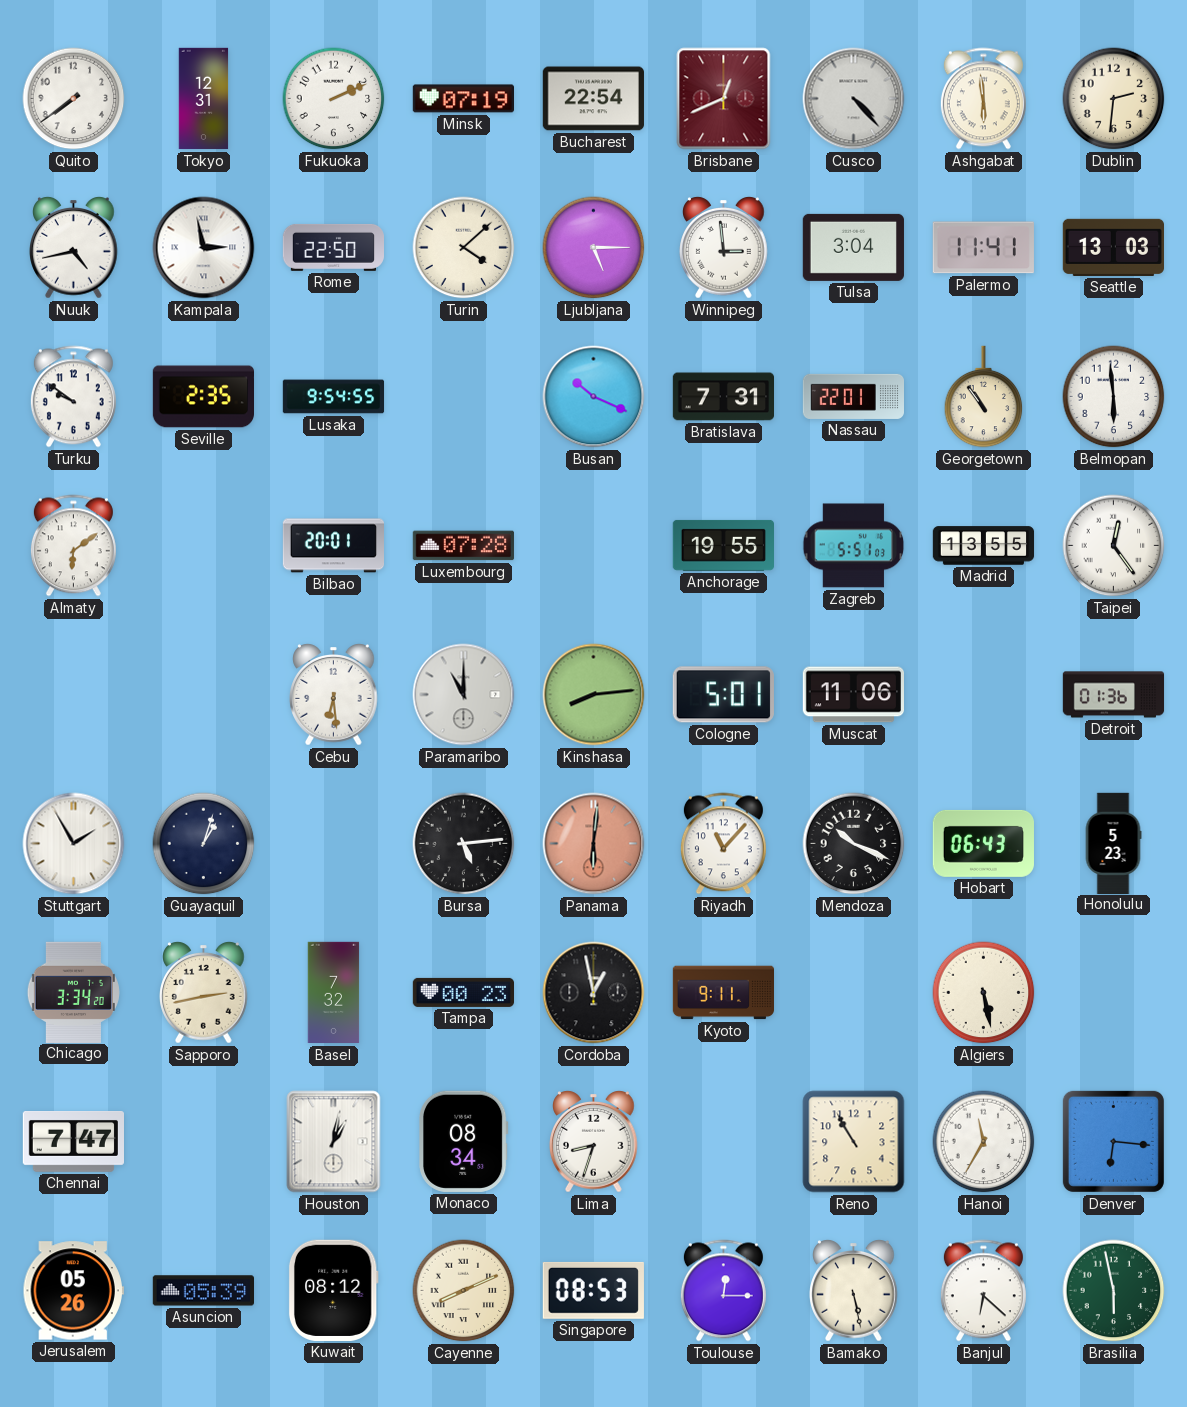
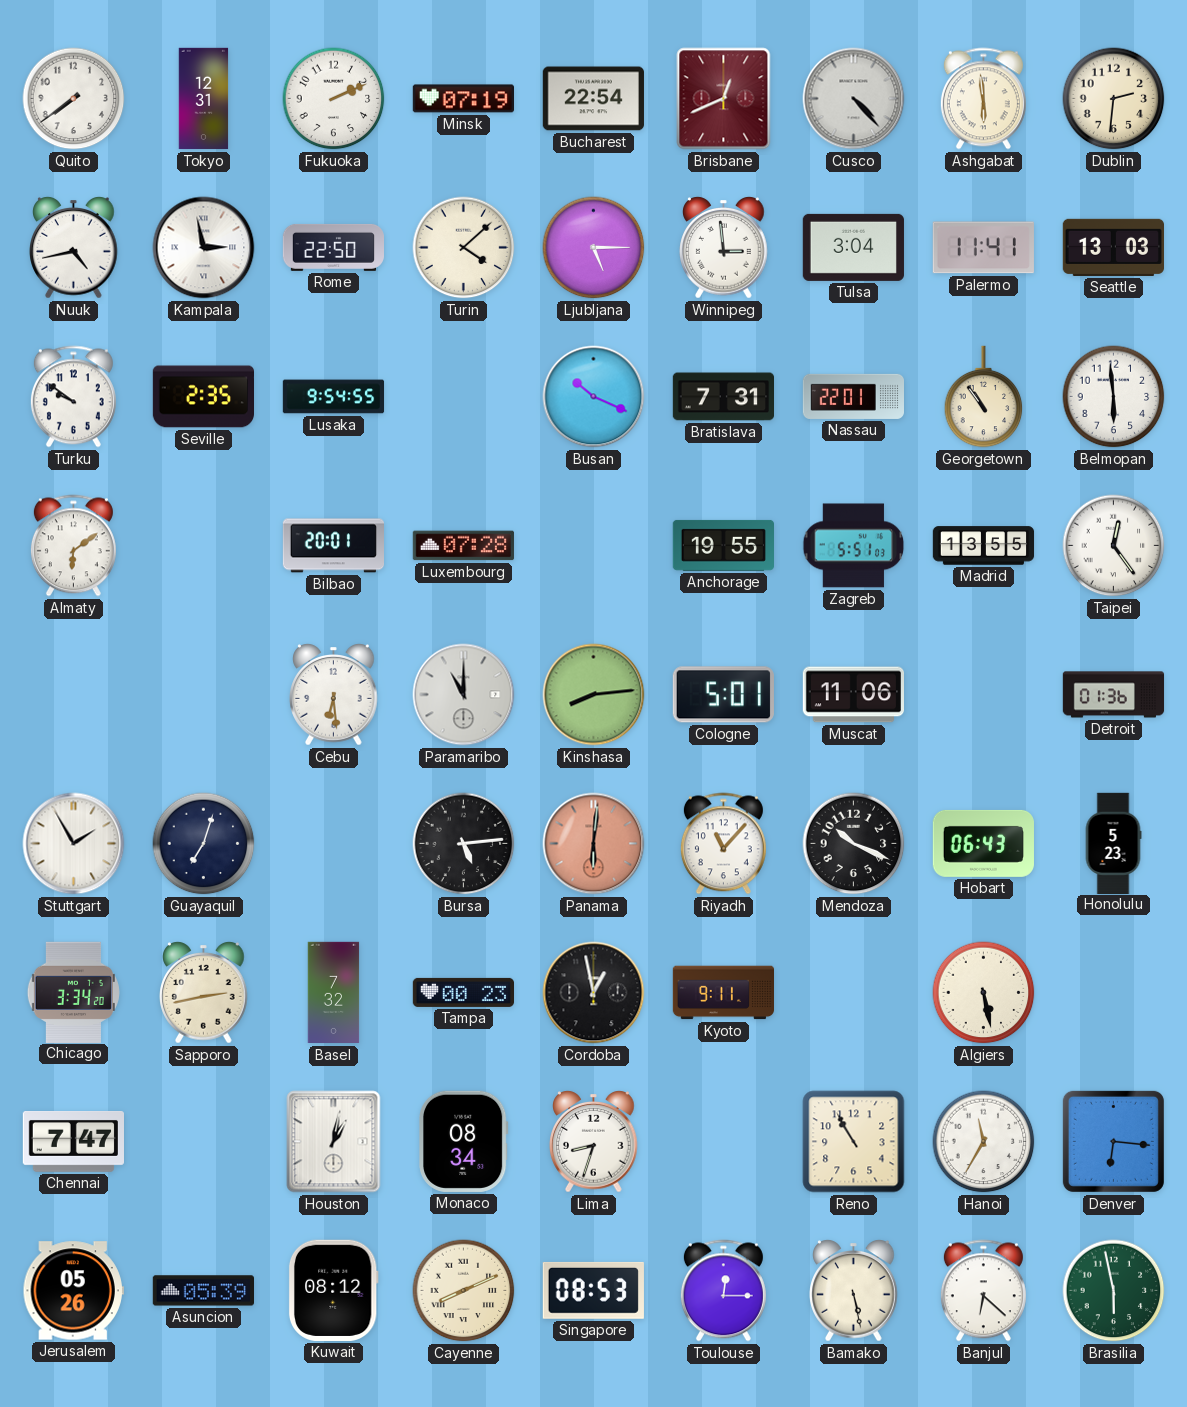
Guayaquil: 1:03 -> 7:03 (204, 844)
